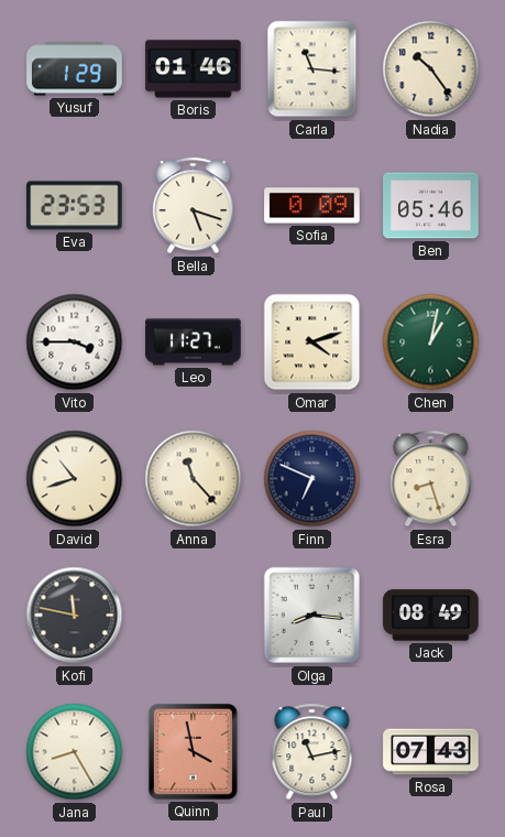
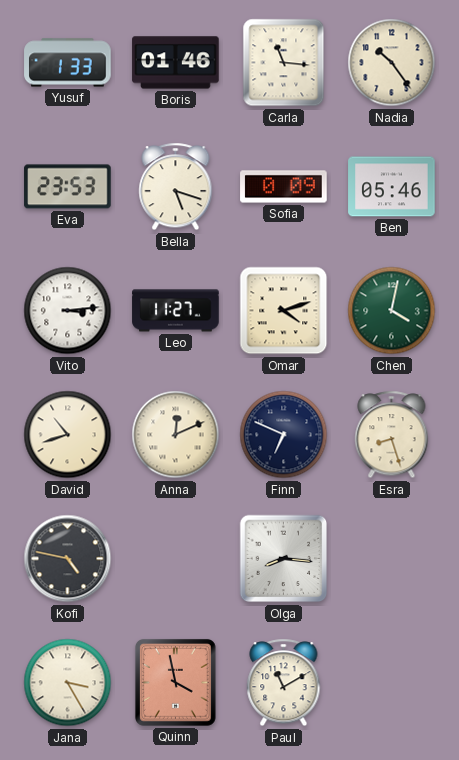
Yusuf: 1:29 -> 1:33 (68, 63)
Vito: 3:45 -> 3:14 (68, 311)
Chen: 1:02 -> 4:02 (392, 311)
Anna: 11:23 -> 12:11 (176, 435)
Kofi: 11:47 -> 4:47 (68, 559)
Jack: 08:49 -> none (431, 616)
Jana: 8:25 -> 3:25 (68, 683)
Paul: 11:13 -> 11:10 (284, 683)
Rosa: 07:43 -> none (431, 752)
